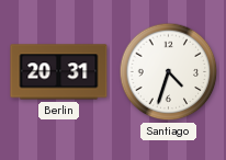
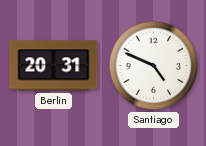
Santiago: 4:33 -> 4:49 (154, 66)
